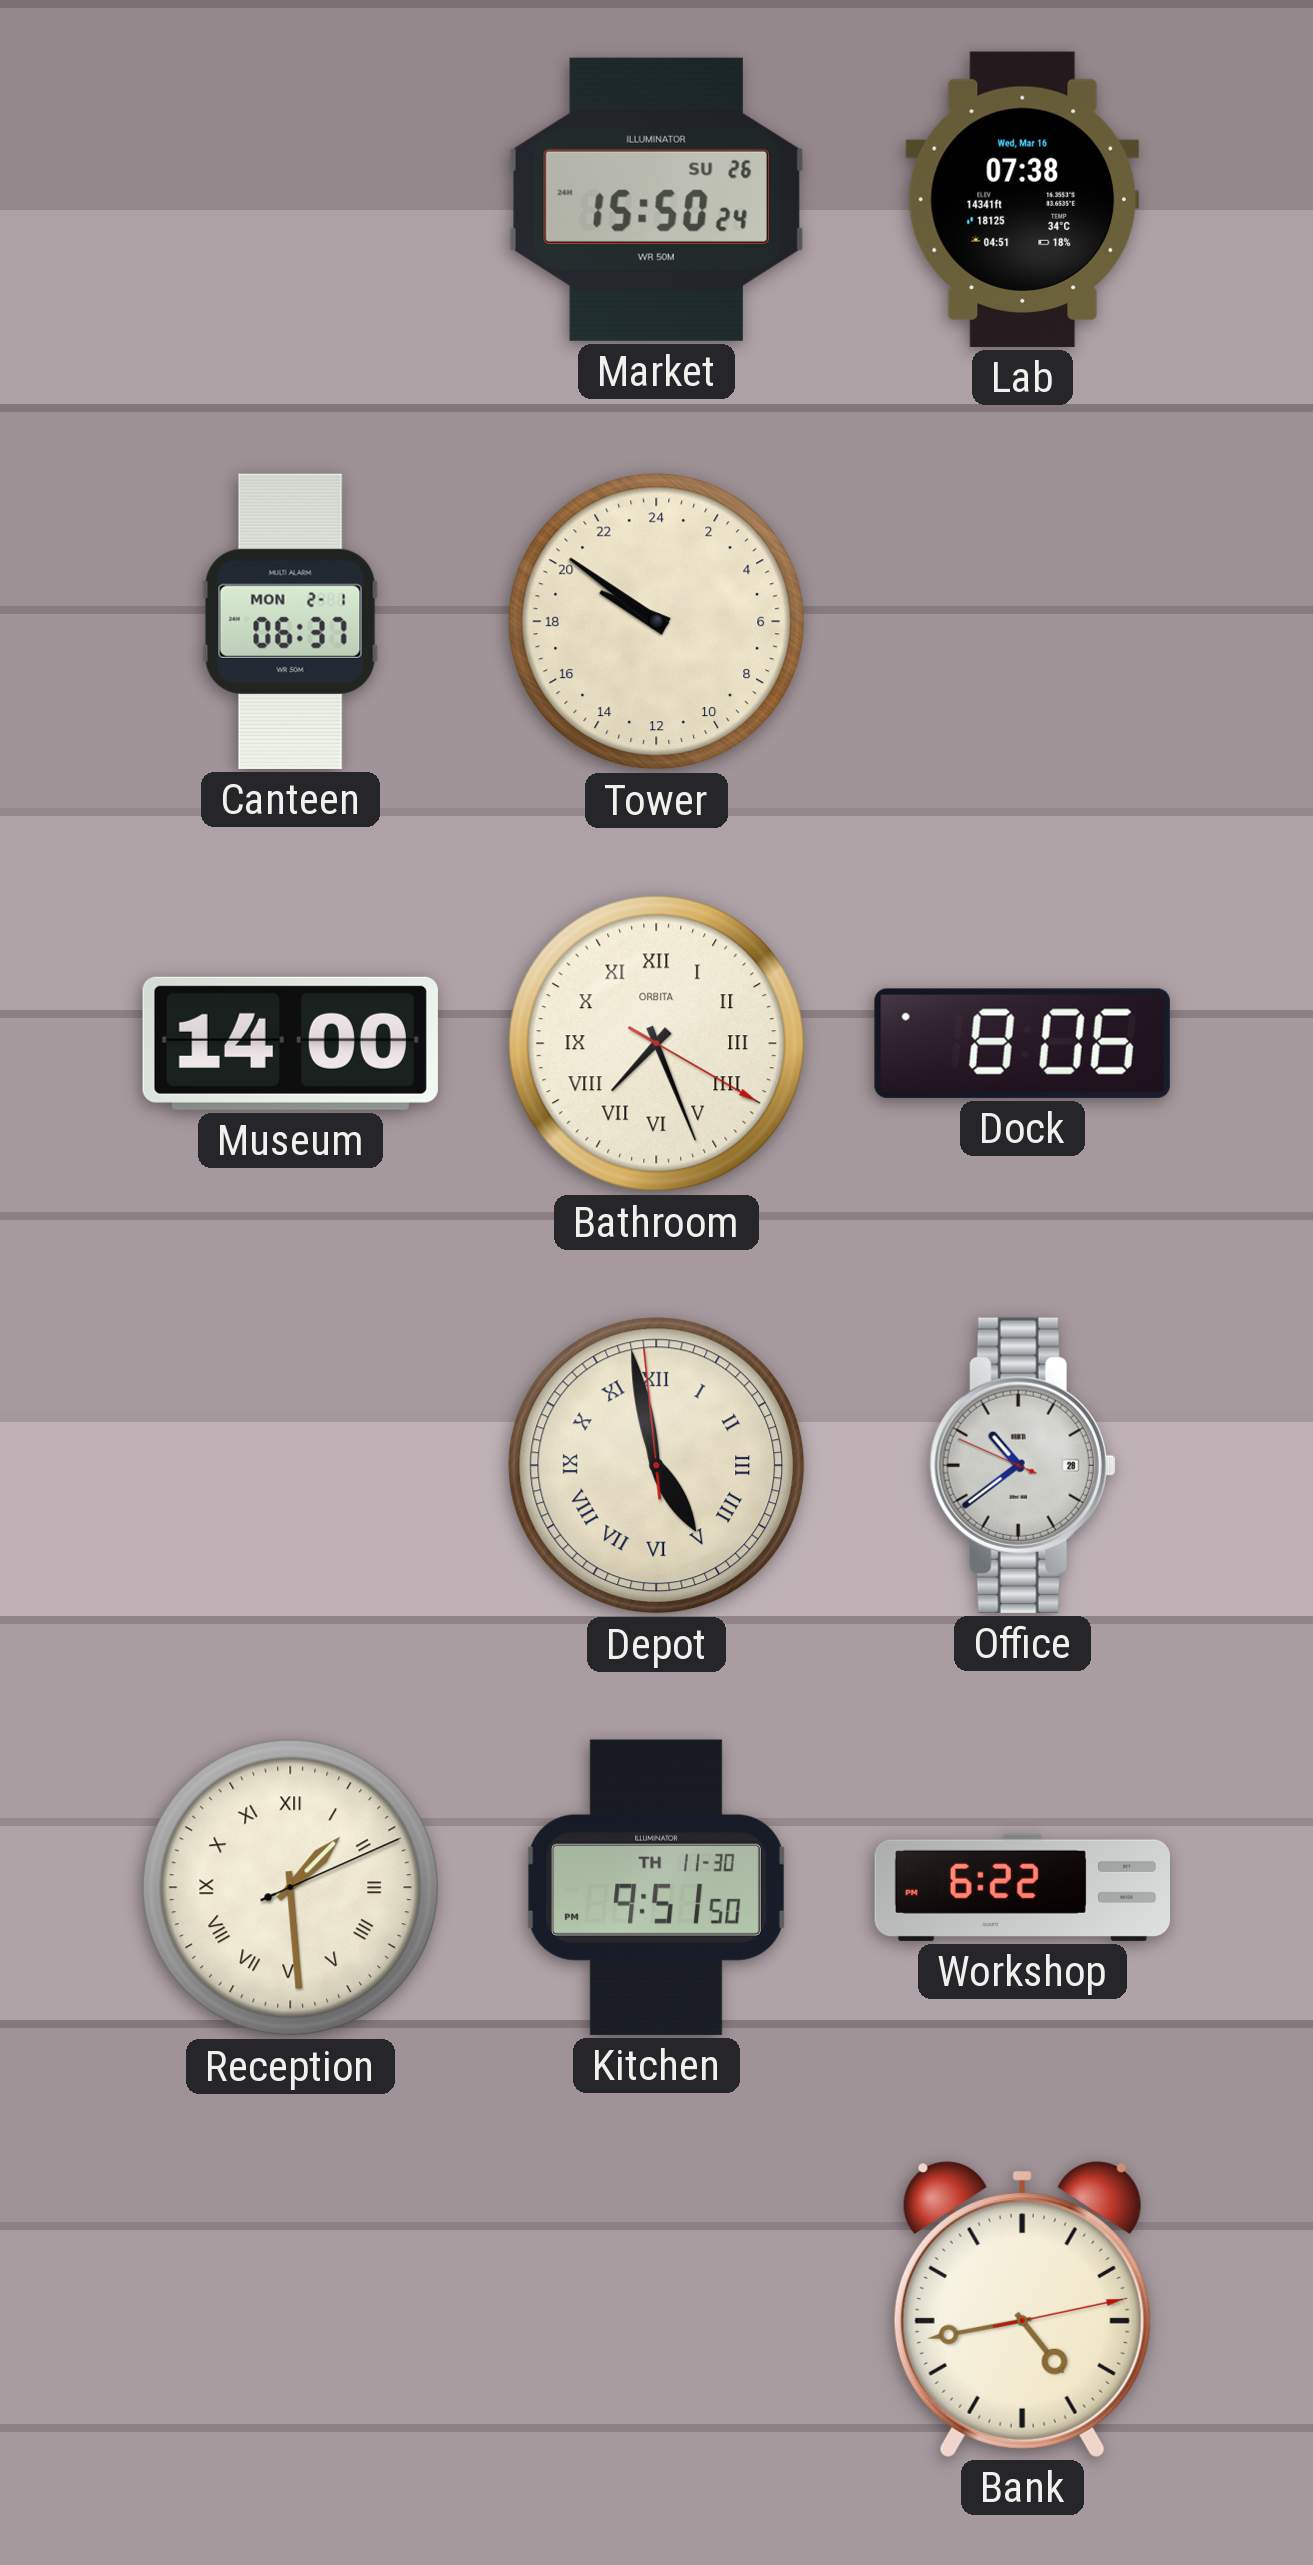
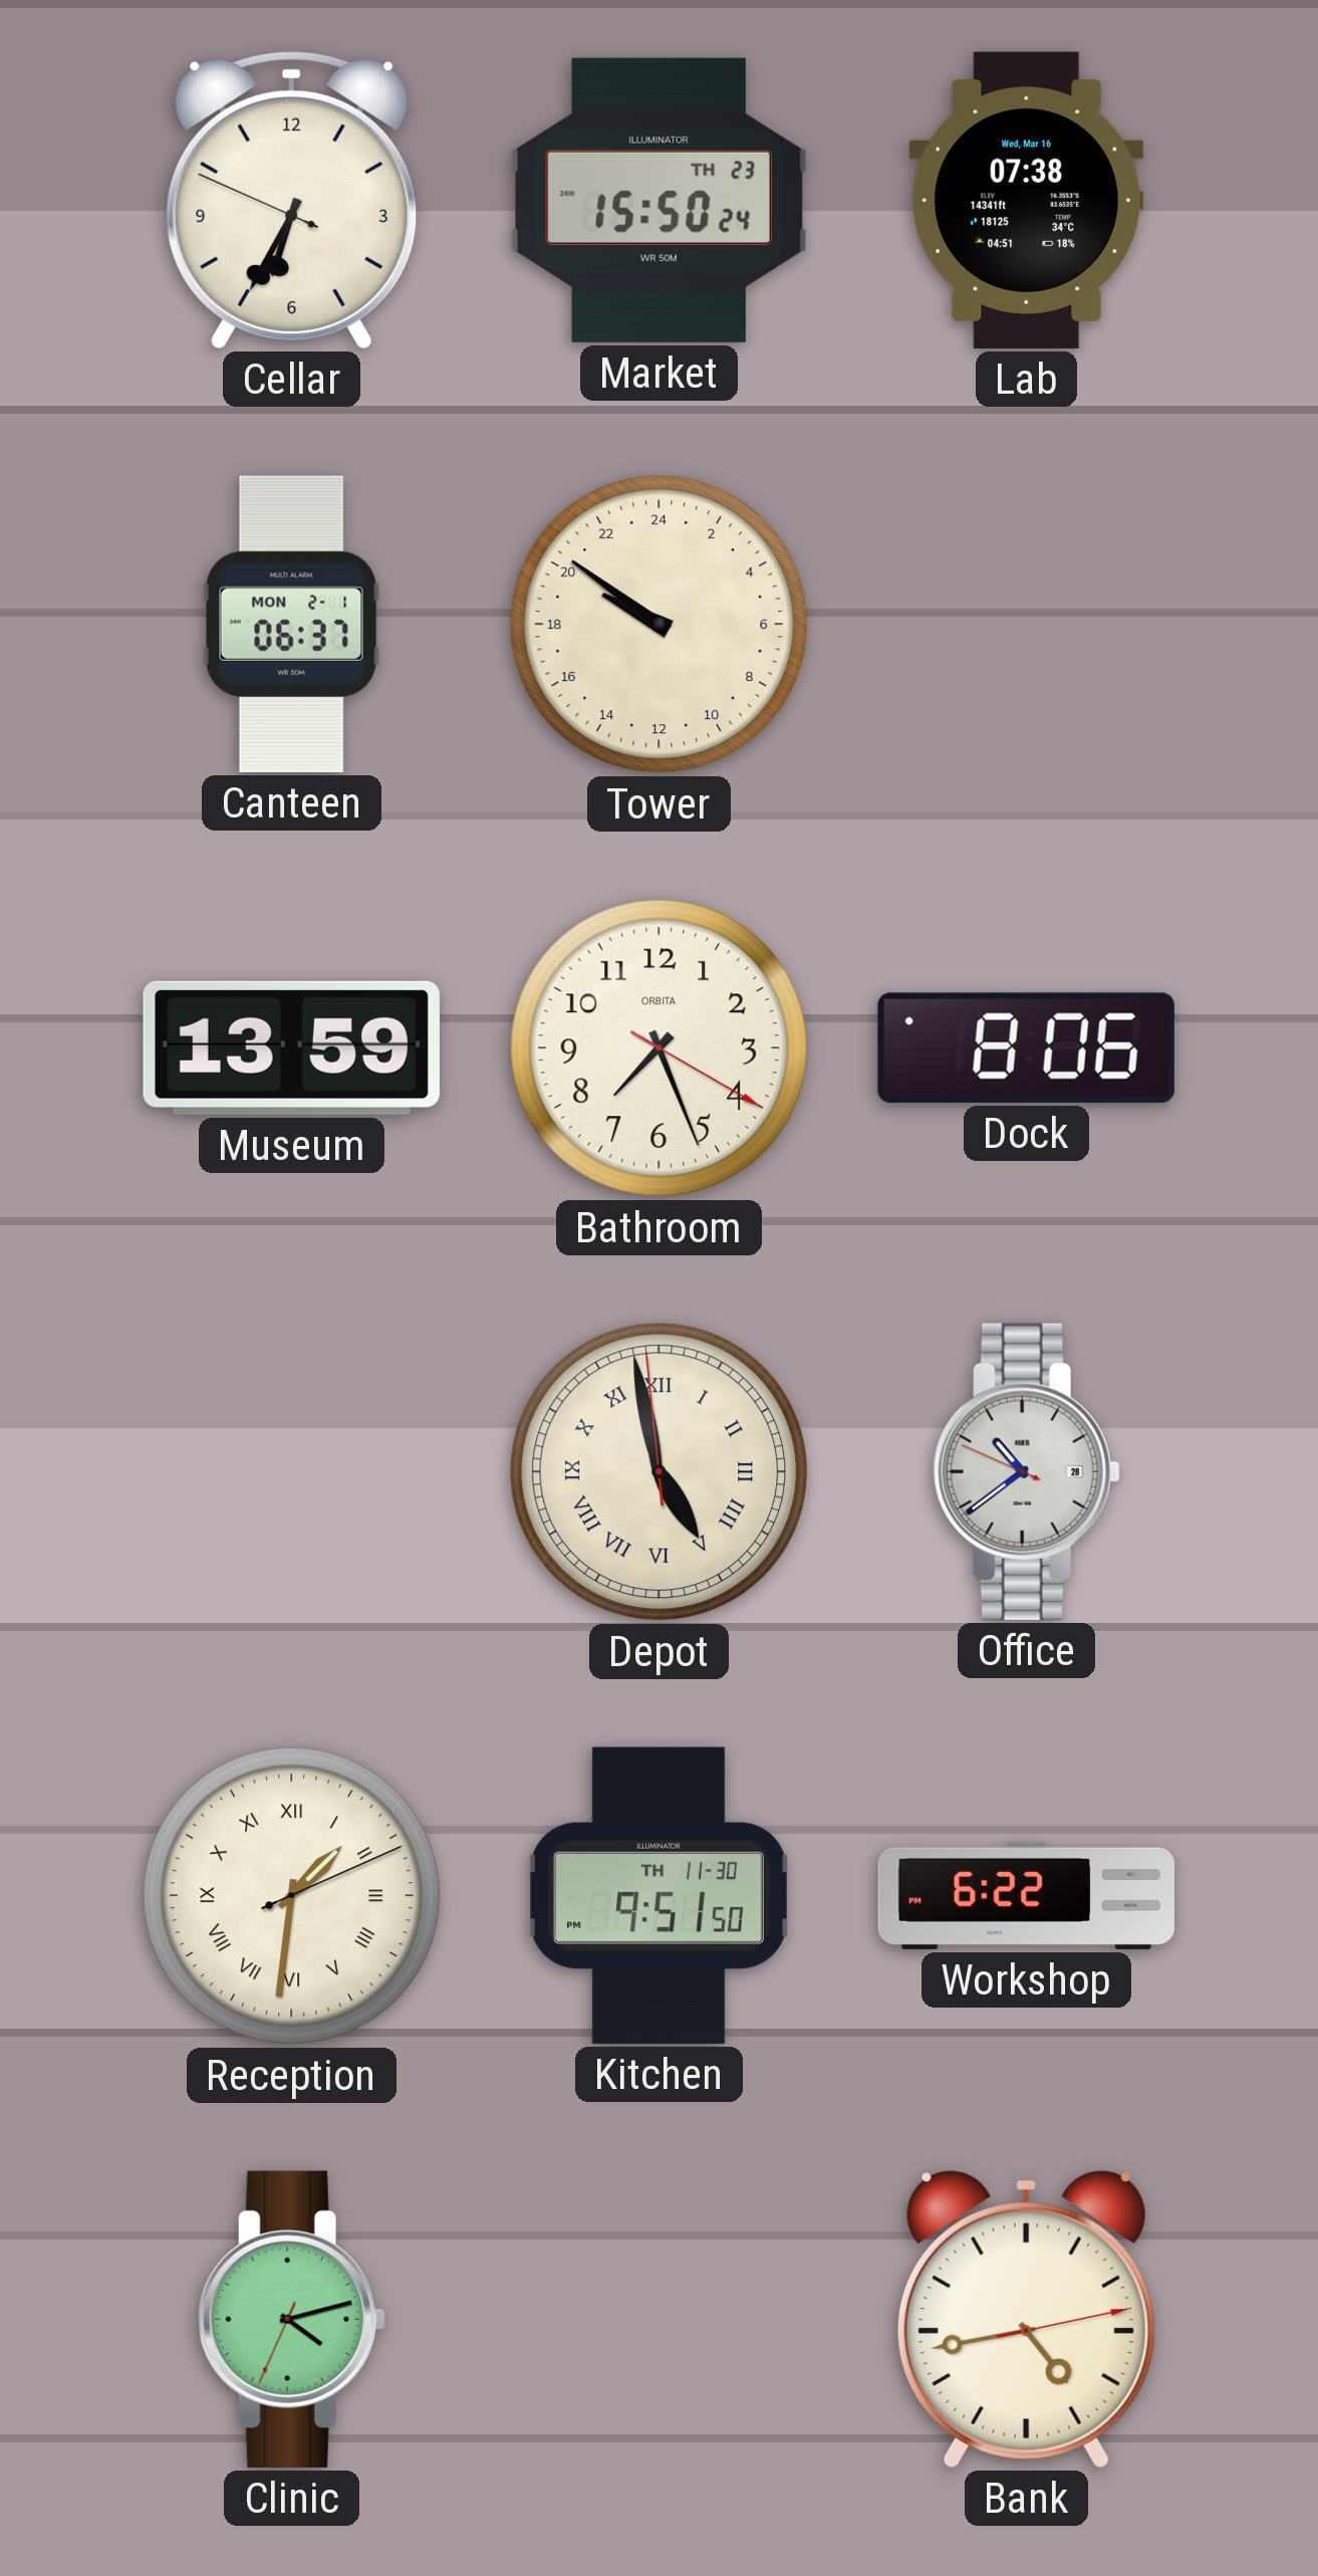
Cellar: none -> 6:34 (292, 200)
Market date: SU 26 -> TH 23 (658, 200)
Museum: 14:00 -> 13:59 (291, 1047)
Bathroom numerals: Roman -> Arabic (660, 1048)
Reception: 1:29 -> 1:31 (292, 1896)
Clinic: none -> 4:12 (291, 2319)
